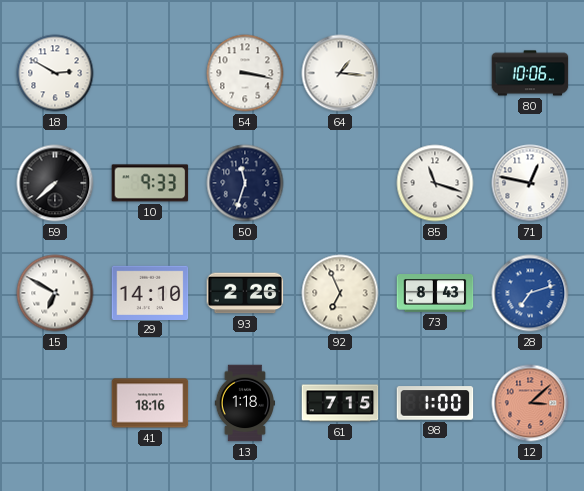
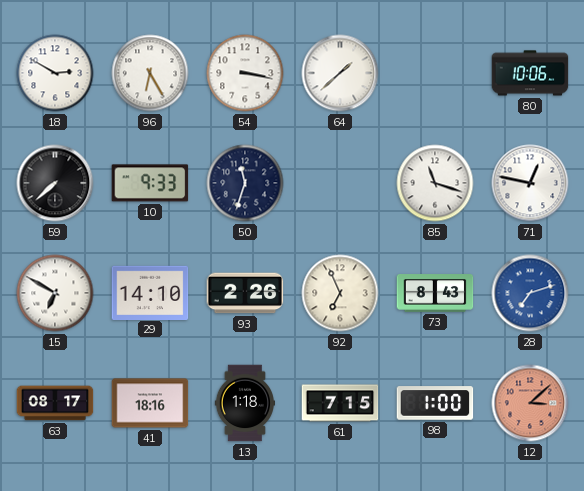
96: none -> 6:25 (150, 73)
64: 1:16 -> 1:38 (340, 73)
63: none -> 08:17 (55, 403)
